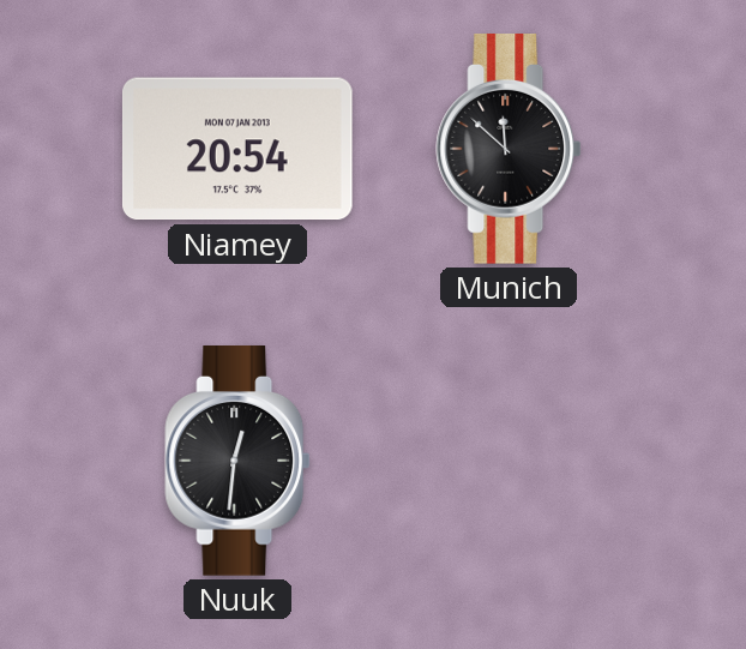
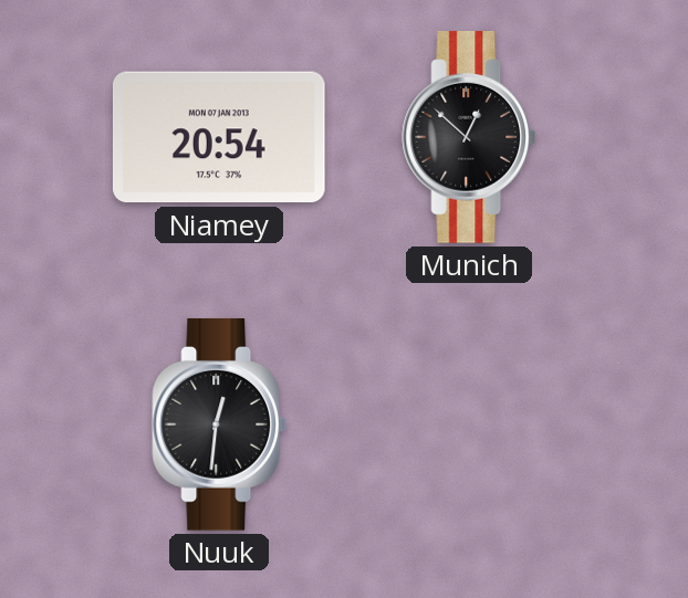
Munich: 11:52 -> 12:52 (469, 138)
